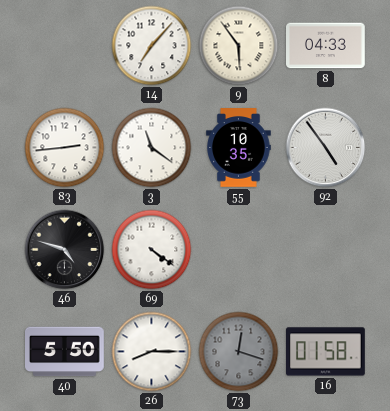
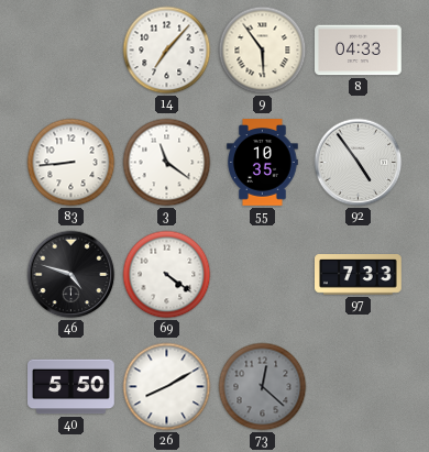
83: 2:44 -> 8:44 (71, 163)
97: none -> 7:33 (359, 275)
26: 8:15 -> 8:10 (167, 387)
73: 12:18 -> 12:22 (263, 387)
16: 01:58 -> none (326, 352)
